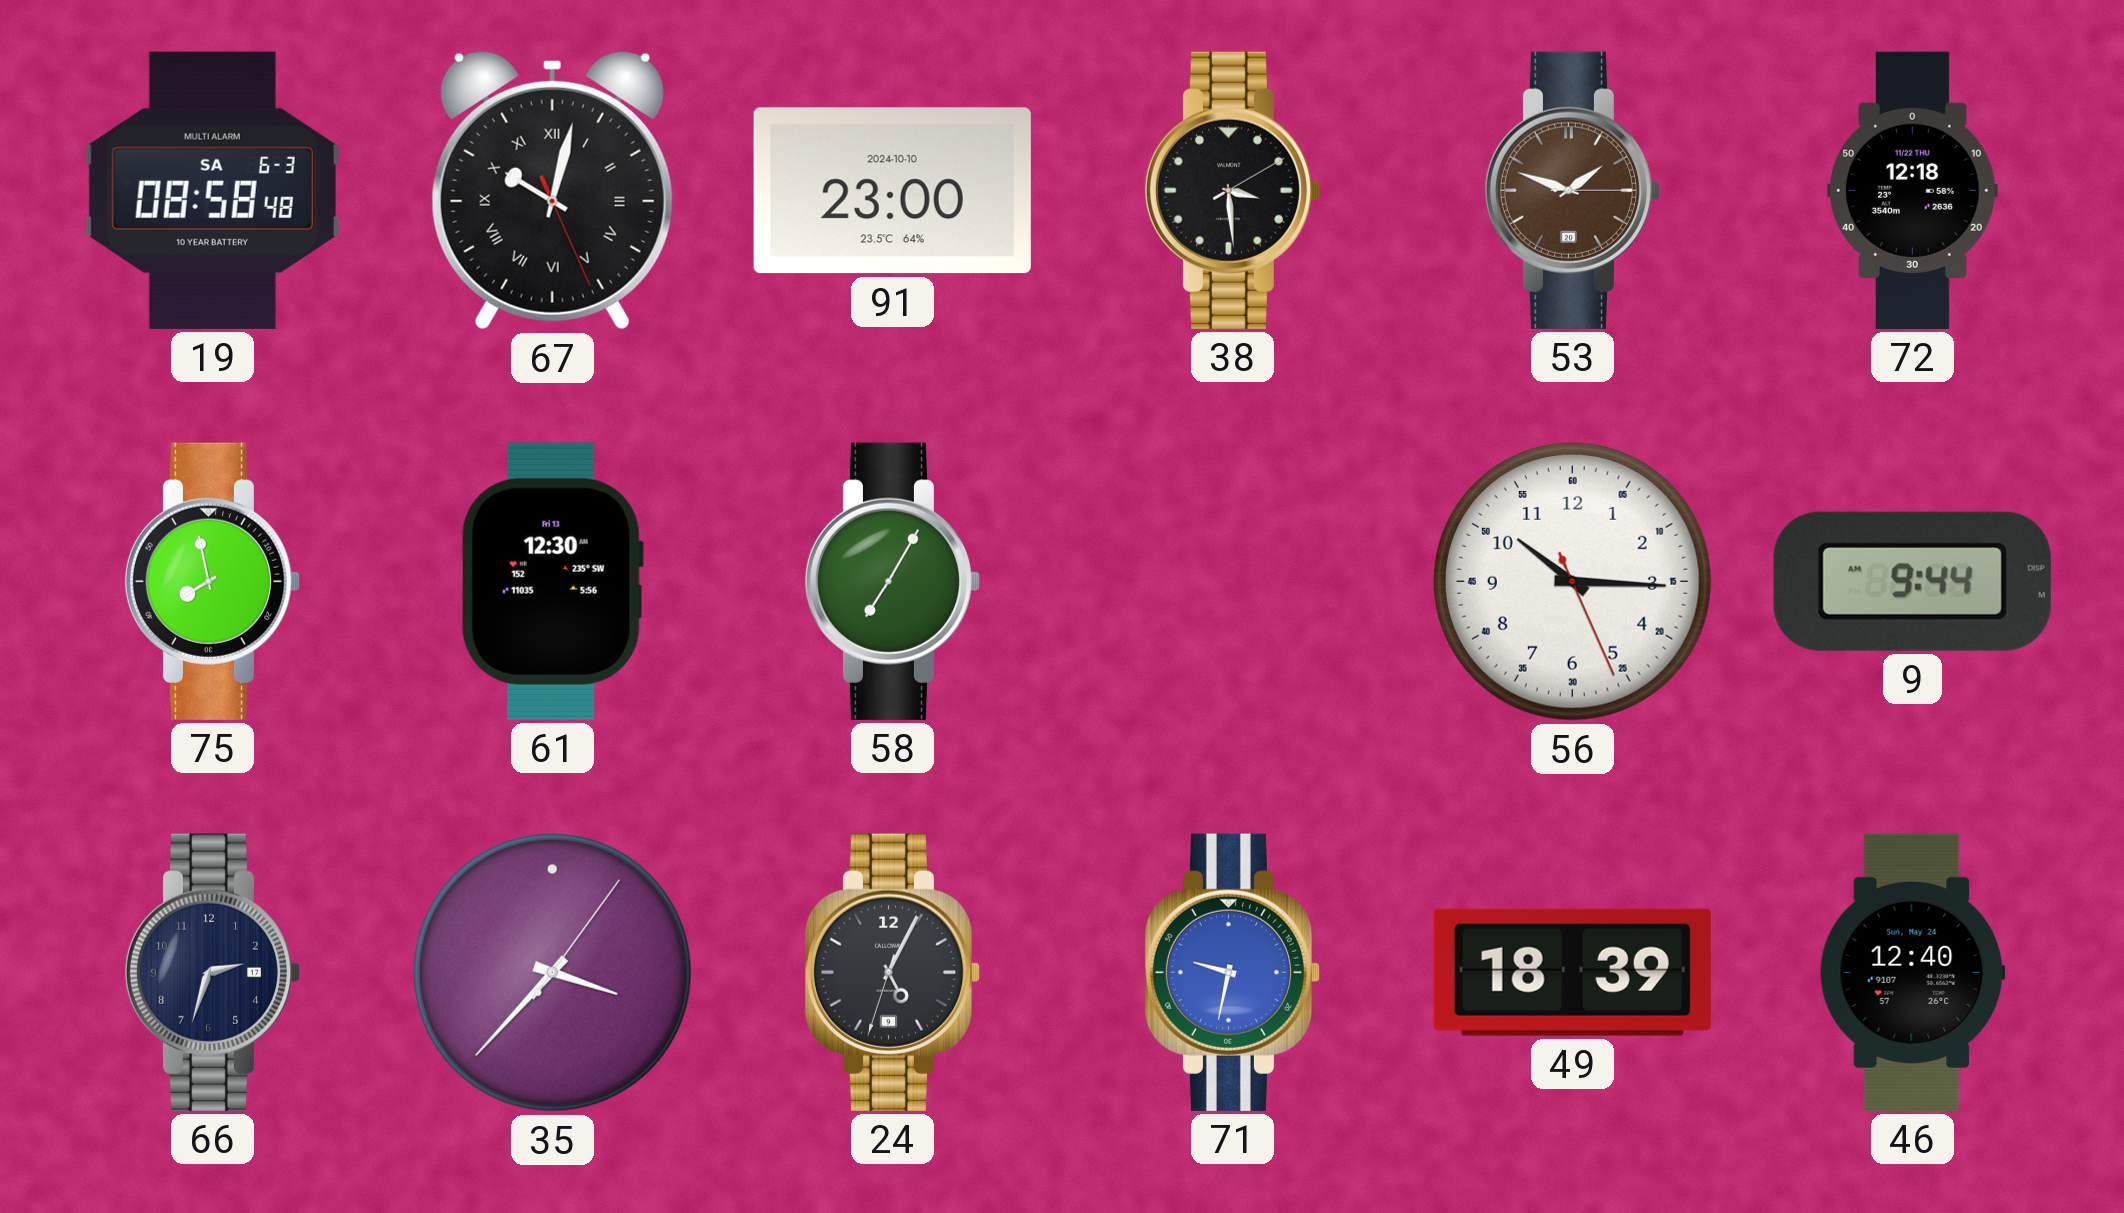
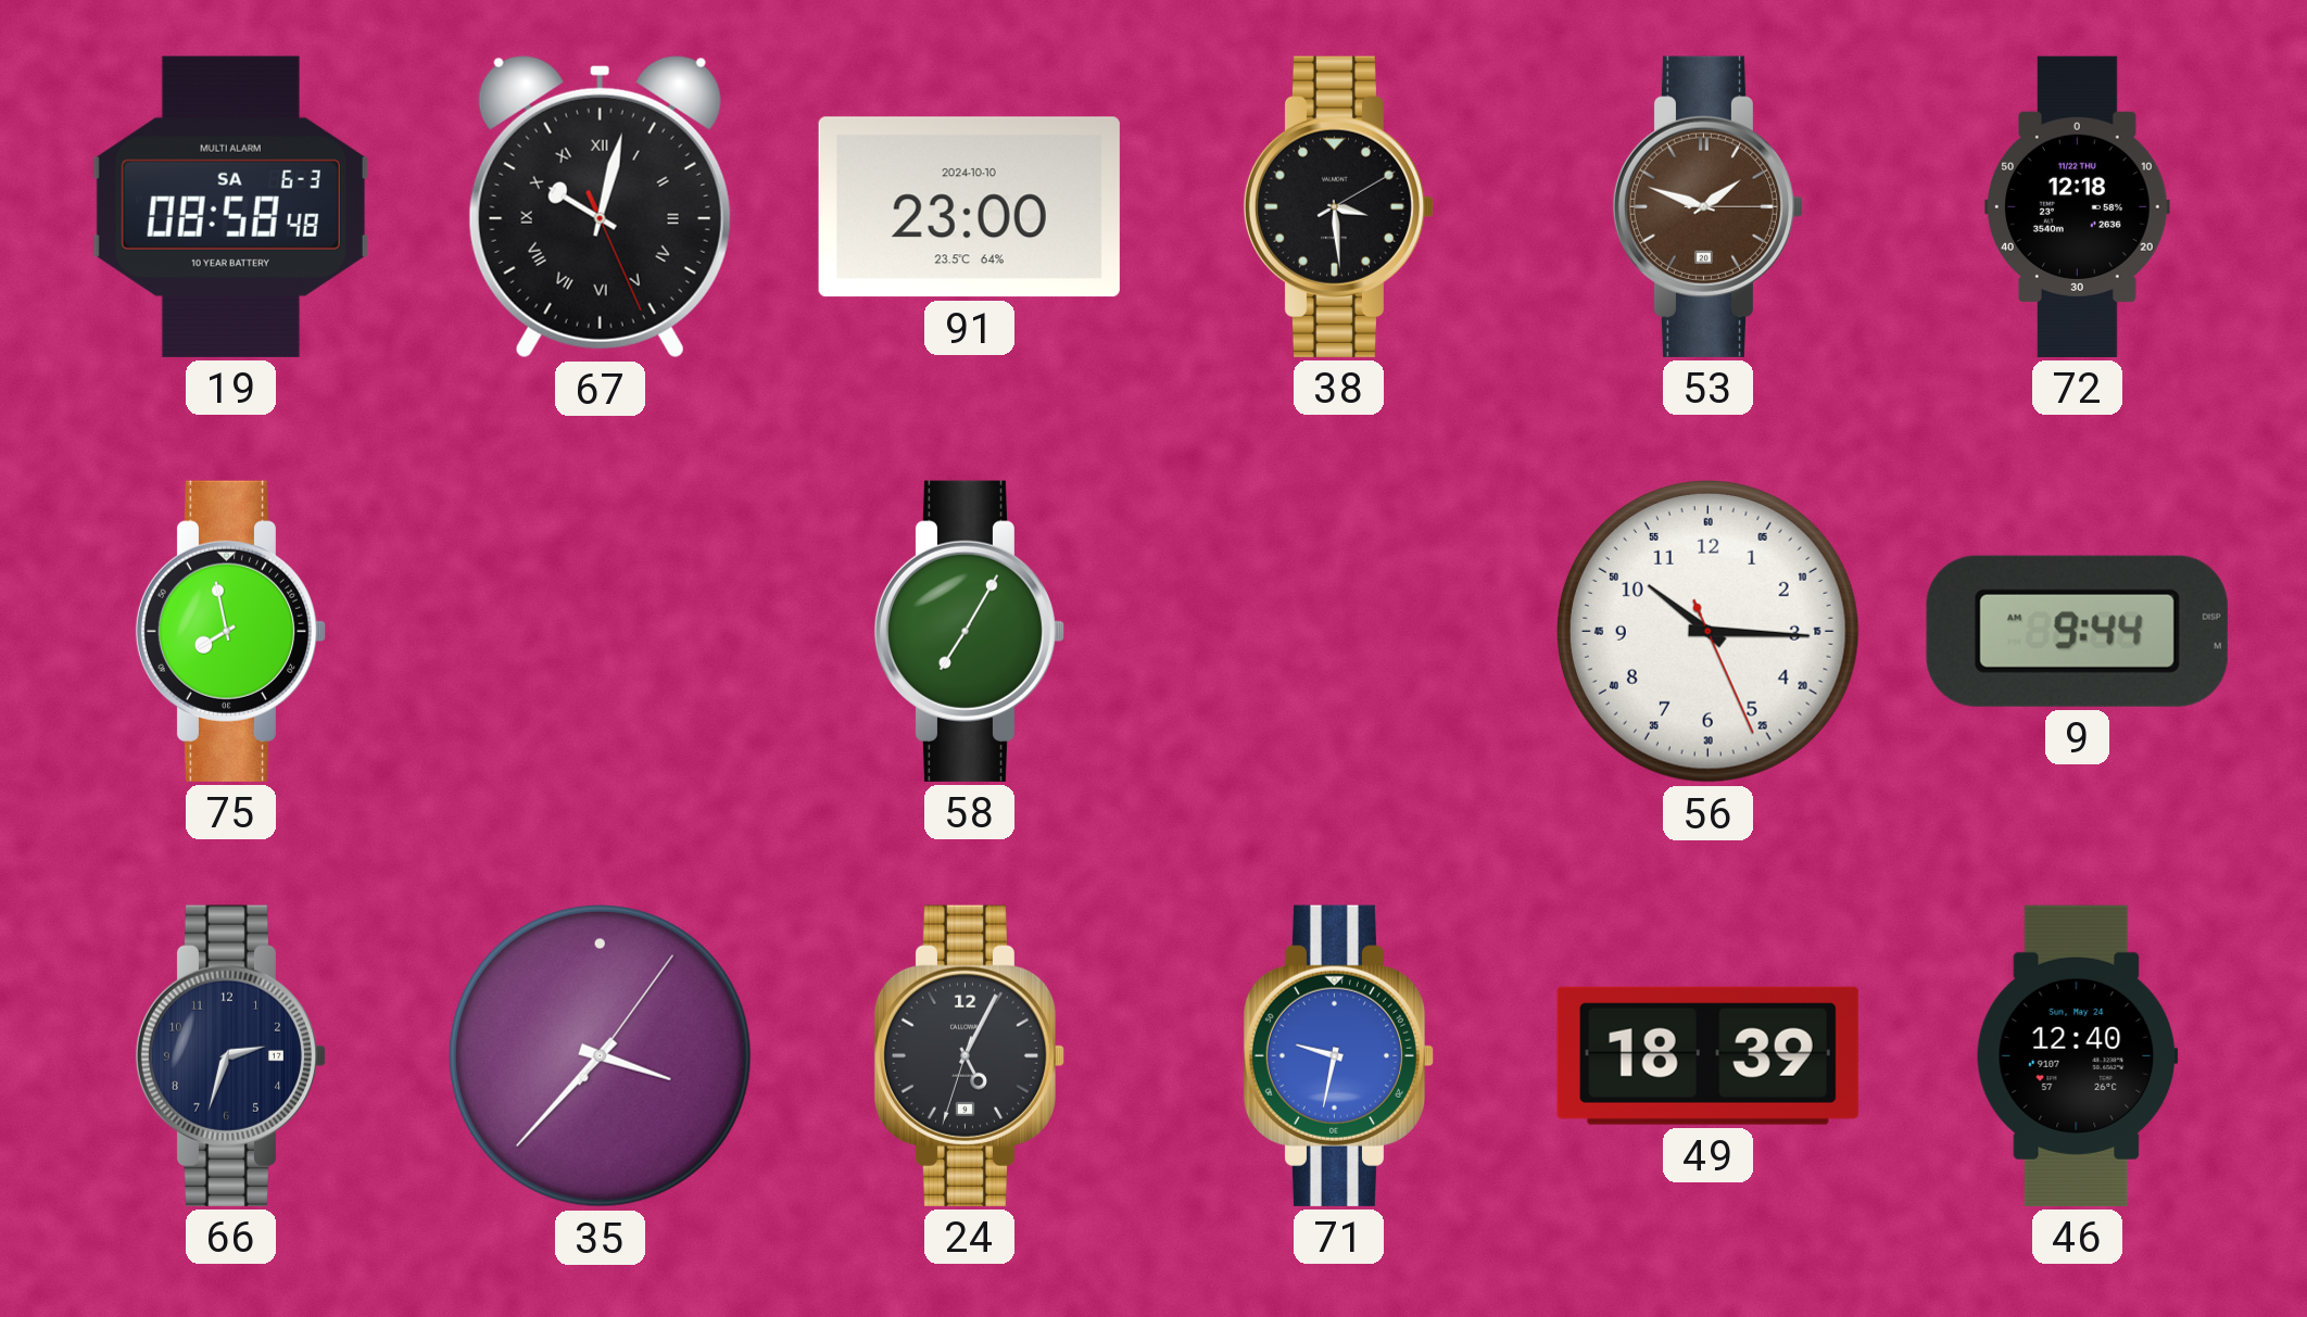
61: 12:30 -> none (552, 581)
